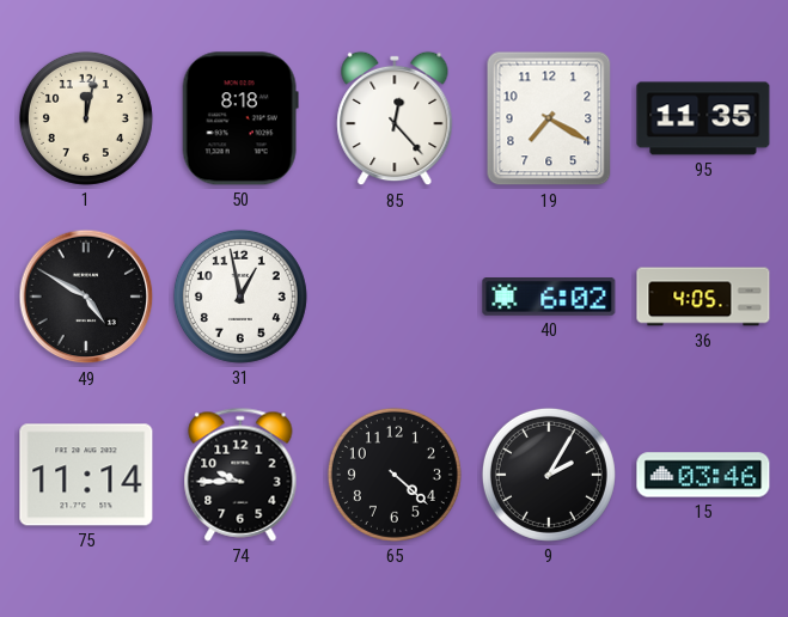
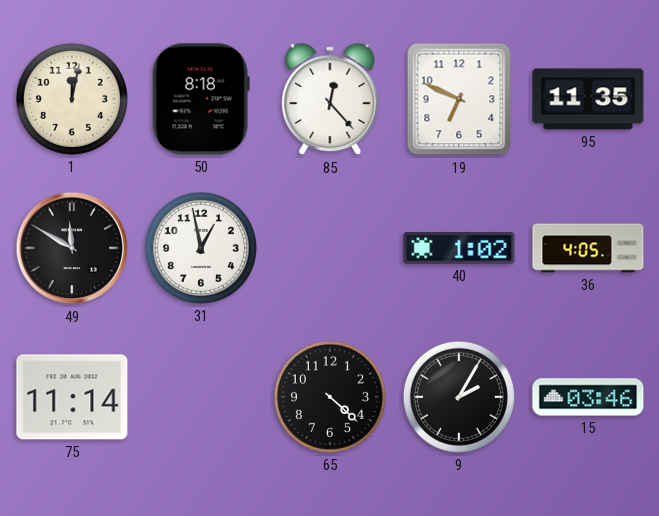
19: 7:20 -> 6:49 (459, 99)
49: 4:50 -> 11:50 (72, 248)
40: 6:02 -> 1:02 (459, 249)
74: 9:45 -> none (240, 475)
